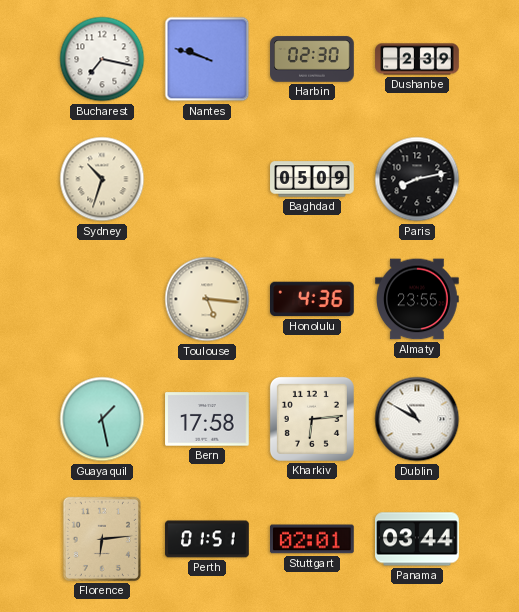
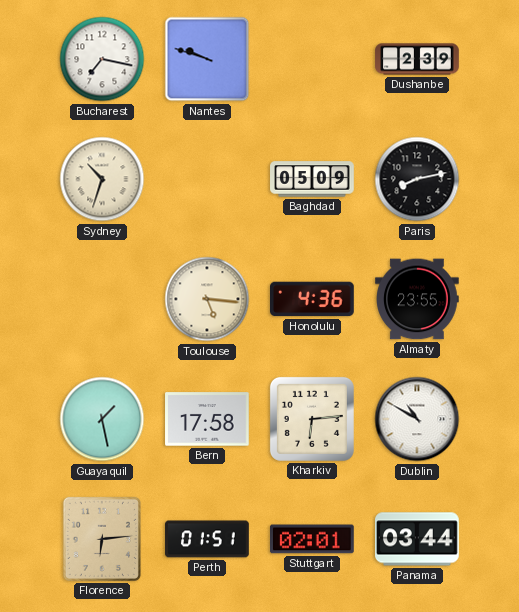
Harbin: 02:30 -> none (312, 59)
